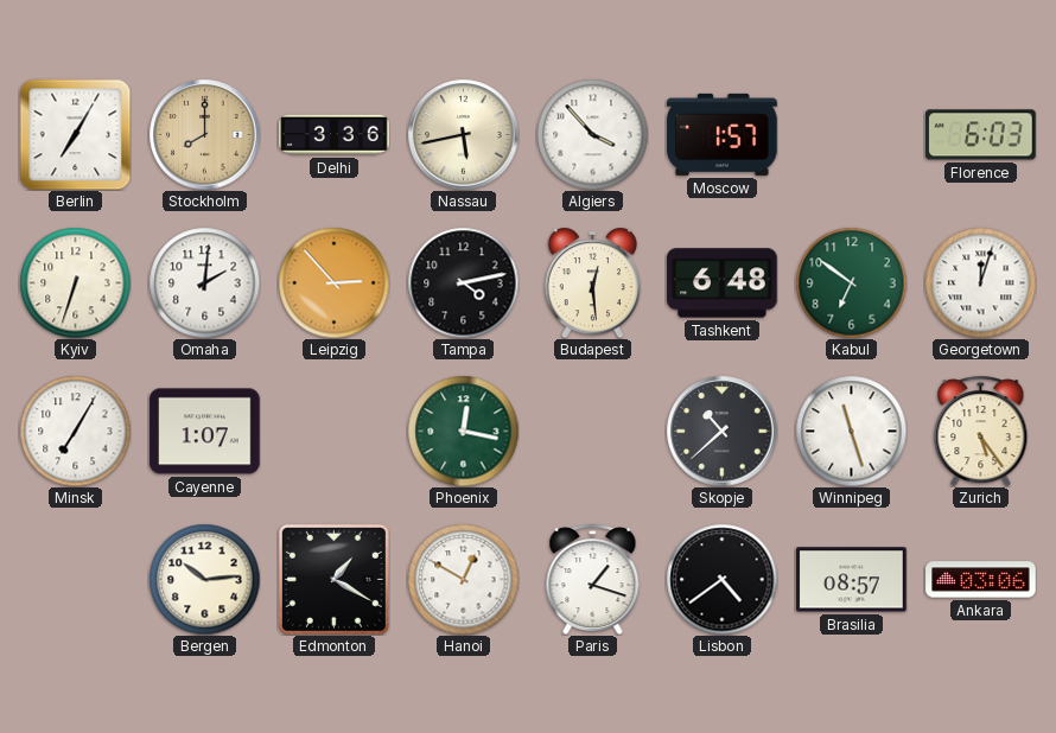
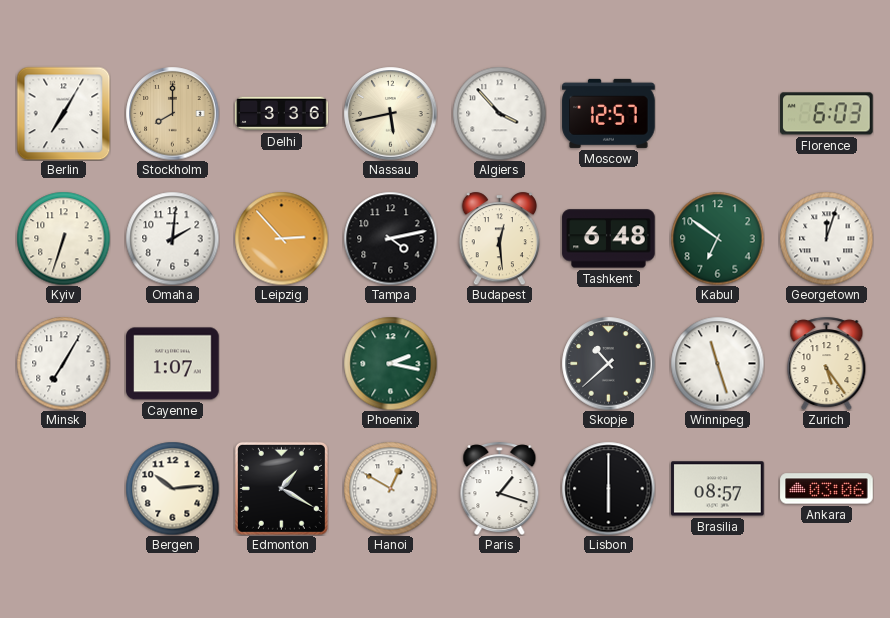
Moscow: 1:57 -> 12:57 (609, 113)
Phoenix: 12:17 -> 2:17 (390, 363)
Lisbon: 4:39 -> 6:00 (608, 488)
